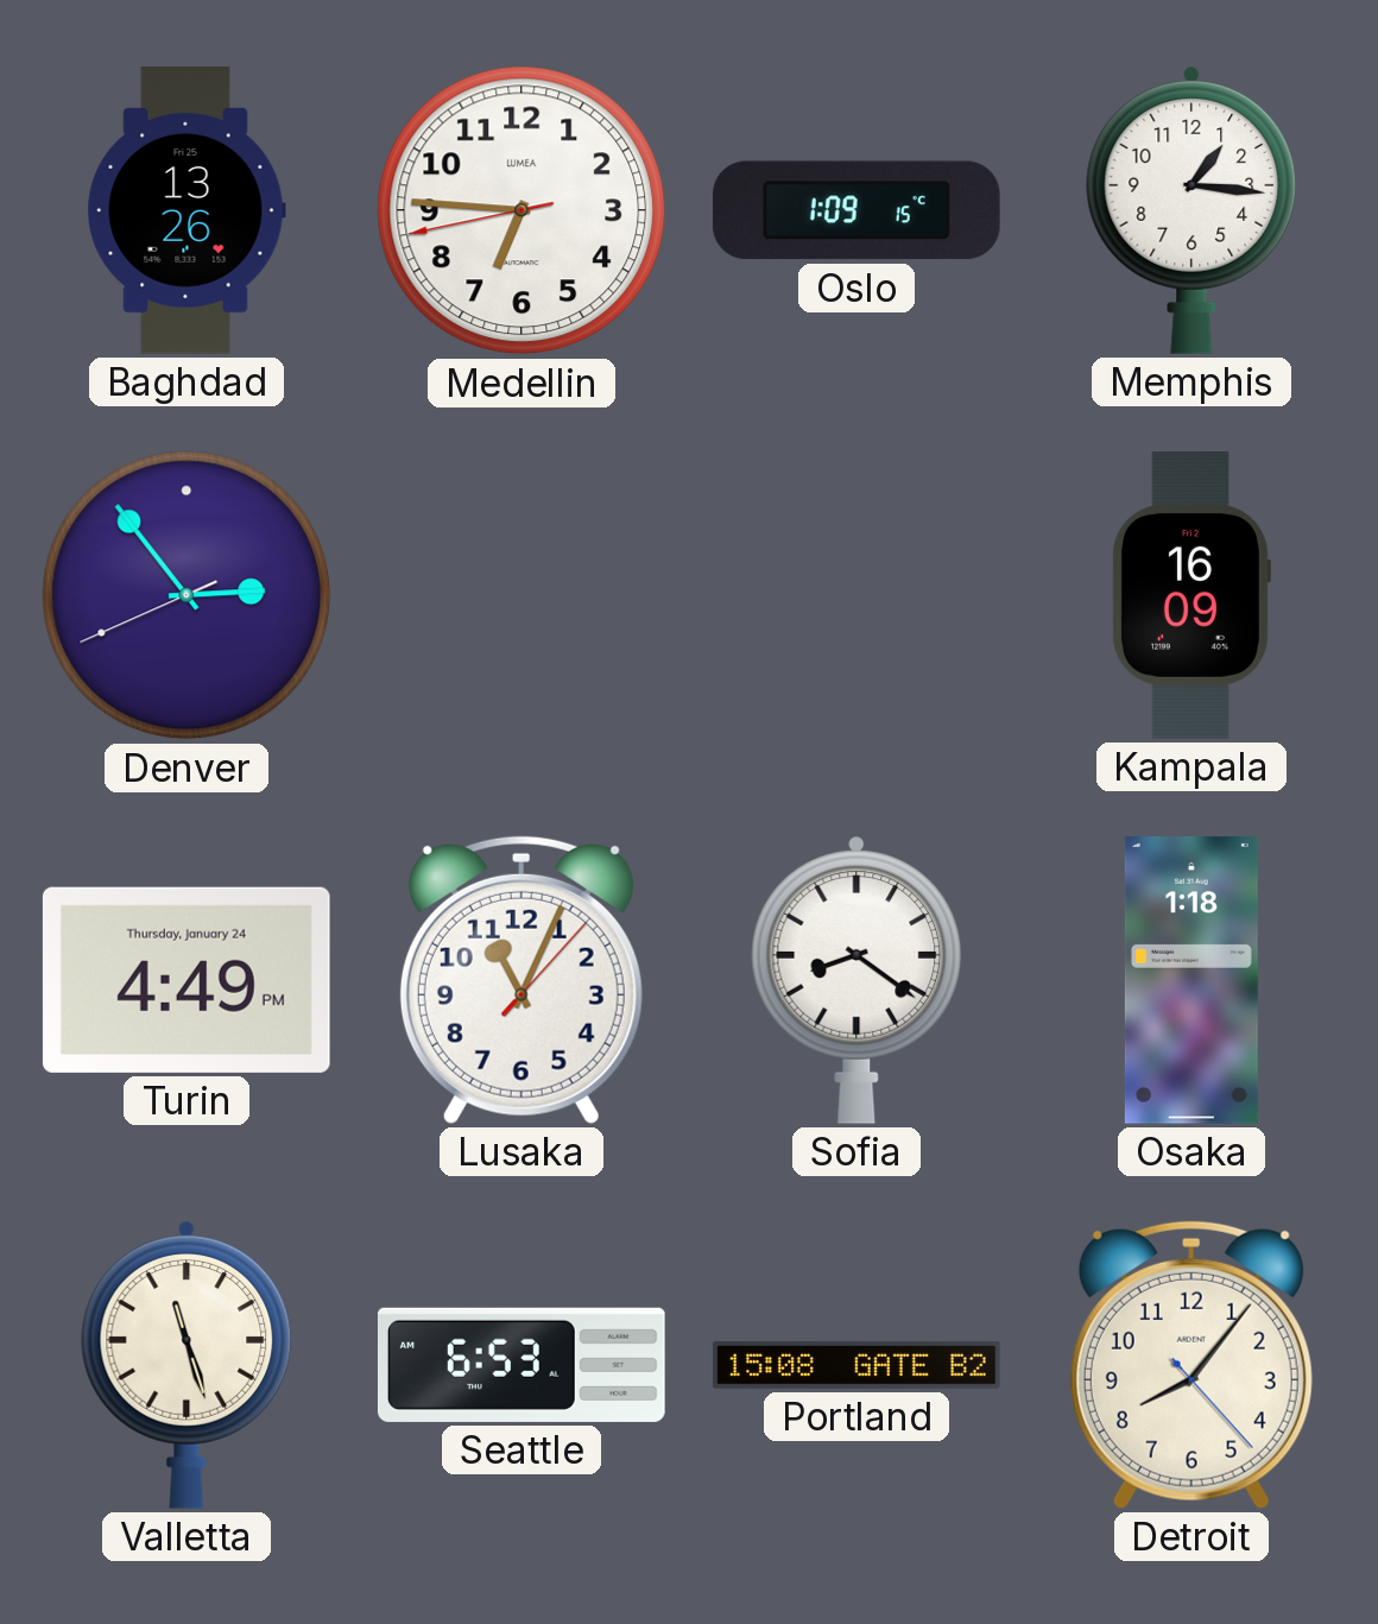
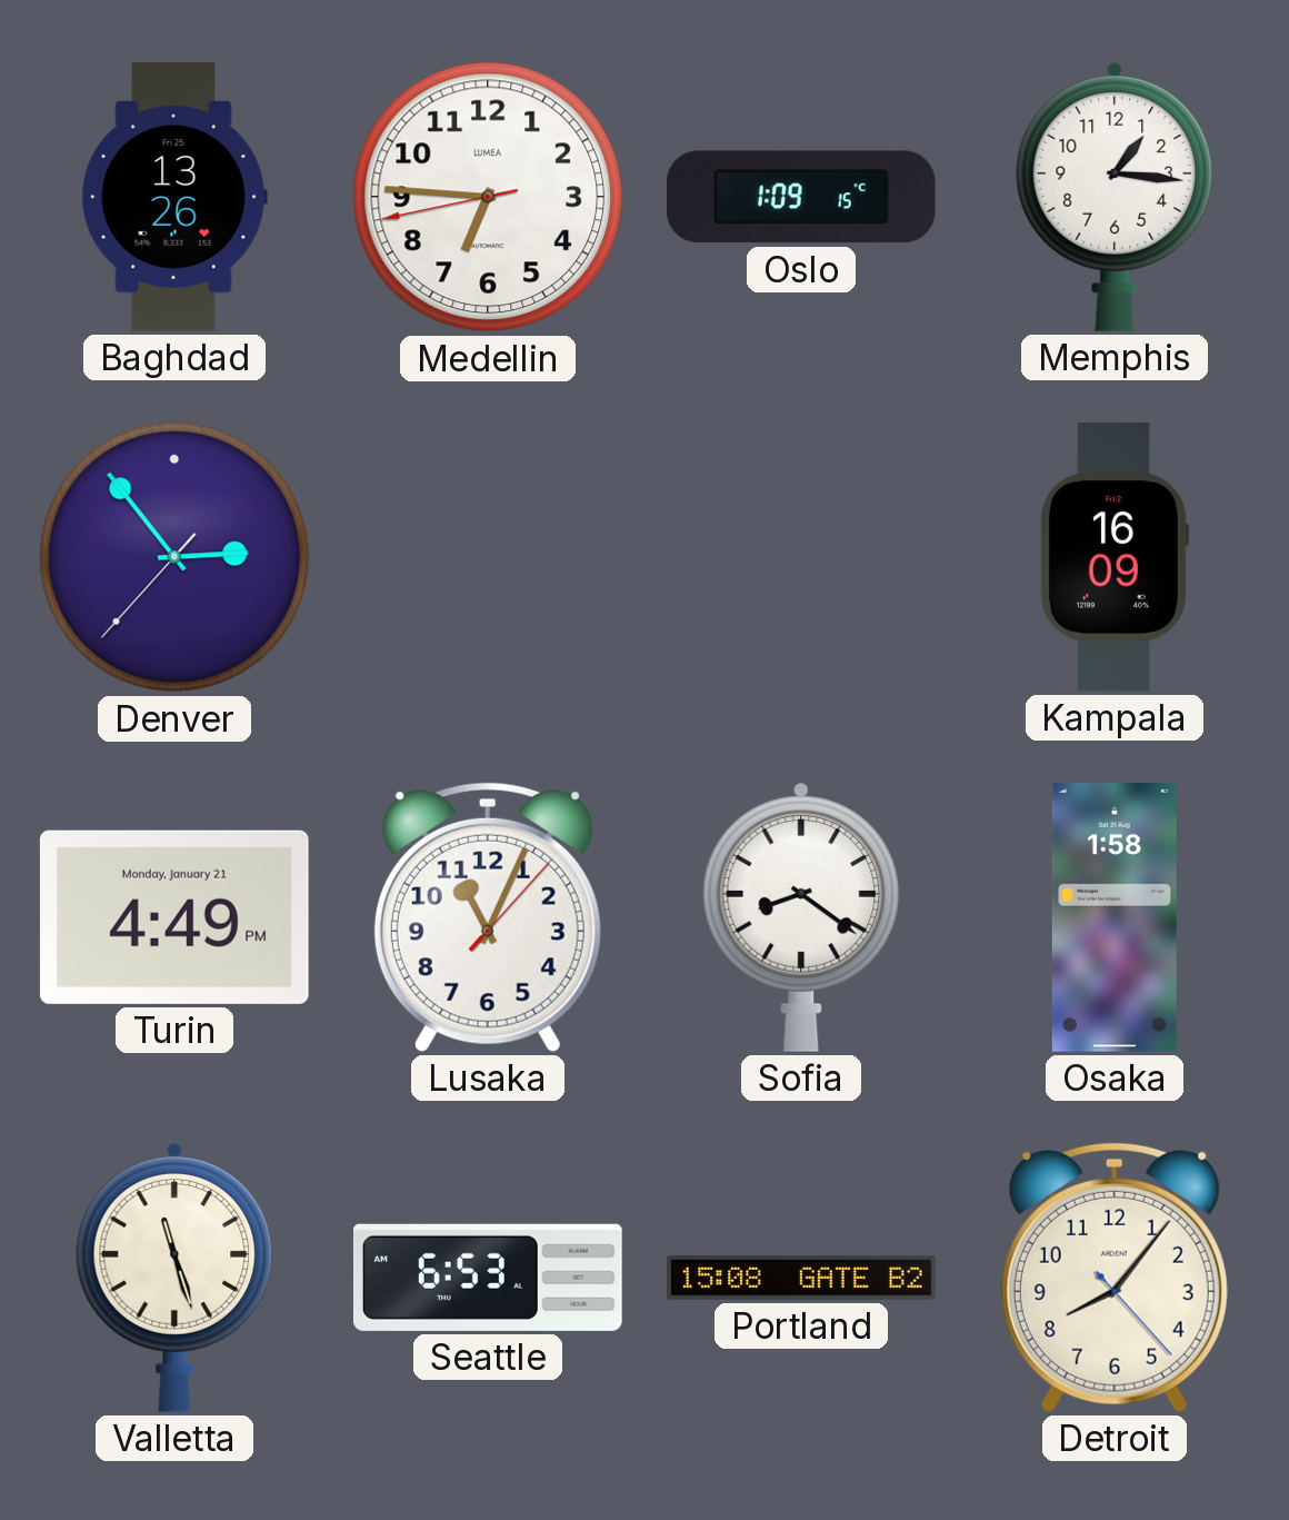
Denver: 2:53:41 -> 2:53:37 (174, 557)
Turin date: Thursday, January 24 -> Monday, January 21 (174, 917)
Osaka: 1:18 -> 1:58 (1115, 918)
